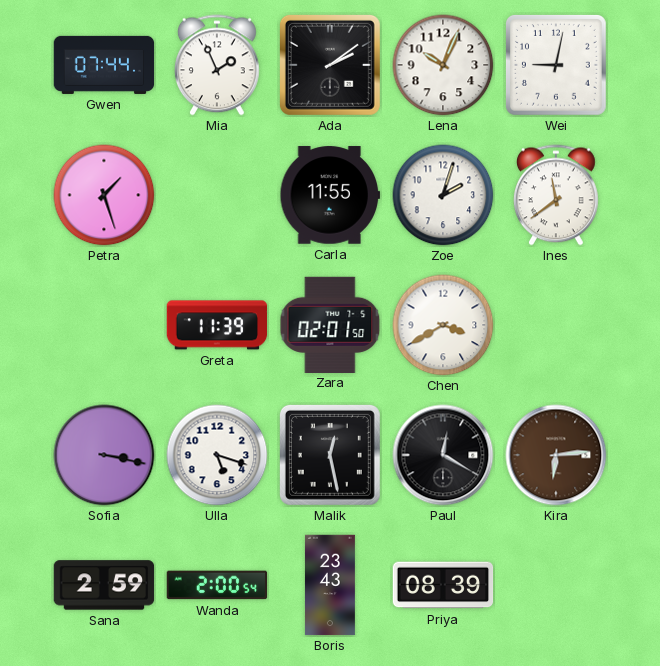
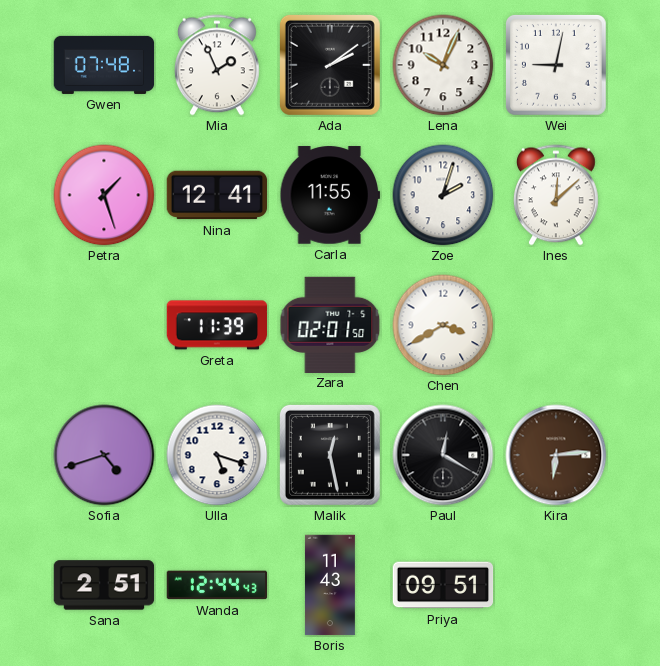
Gwen: 07:44 -> 07:48 (104, 65)
Nina: none -> 12:41 (217, 195)
Ines: 11:39 -> 12:08 (556, 195)
Sofia: 3:17 -> 4:42 (104, 455)
Sana: 2:59 -> 2:51 (104, 585)
Wanda: 2:00 -> 12:44 (217, 585)
Boris: 23:43 -> 11:43 (330, 585)
Priya: 08:39 -> 09:51 (443, 585)
